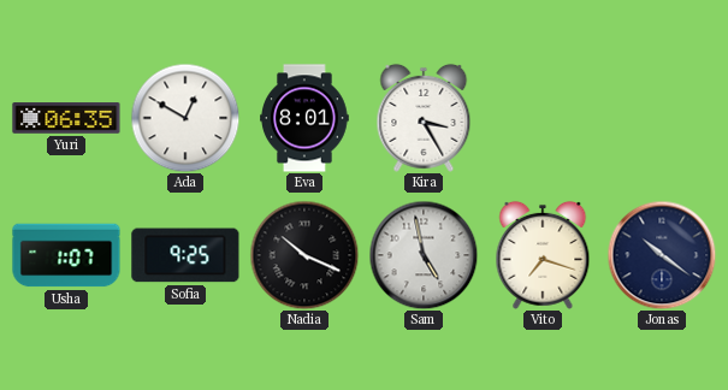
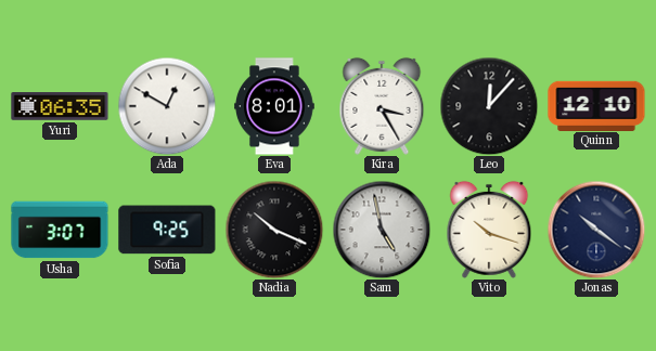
Leo: none -> 12:07 (489, 106)
Quinn: none -> 12:10 (596, 105)
Usha: 1:07 -> 3:07 (60, 230)
Vito: 7:18 -> 10:18 (489, 230)
